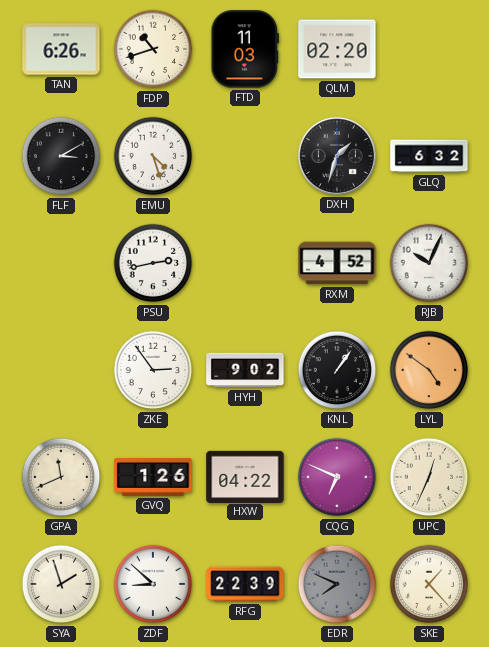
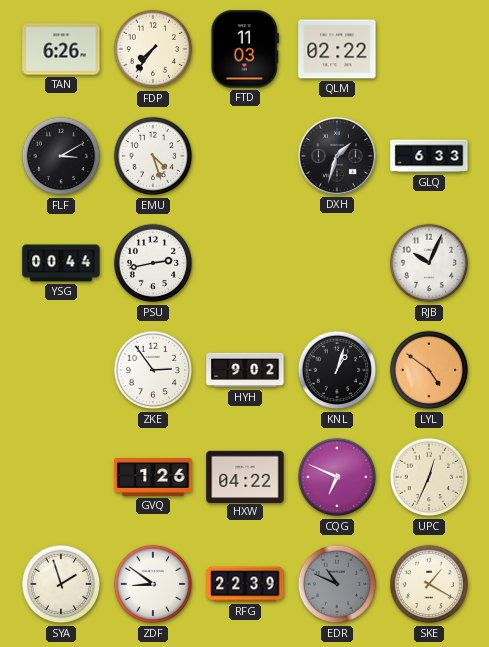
FDP: 10:42 -> 7:36 (153, 49)
QLM: 02:20 -> 02:22 (337, 49)
GLQ: 6:32 -> 6:33 (429, 156)
YSG: none -> 00:44 (61, 263)
RXM: 4:52 -> none (337, 263)
KNL: 1:06 -> 1:03 (337, 370)
GPA: 11:41 -> none (61, 477)
ZDF: 8:52 -> 8:51 (153, 584)
EDR: 7:49 -> 10:49 (337, 584)
SKE: 1:23 -> 1:20 (429, 584)
